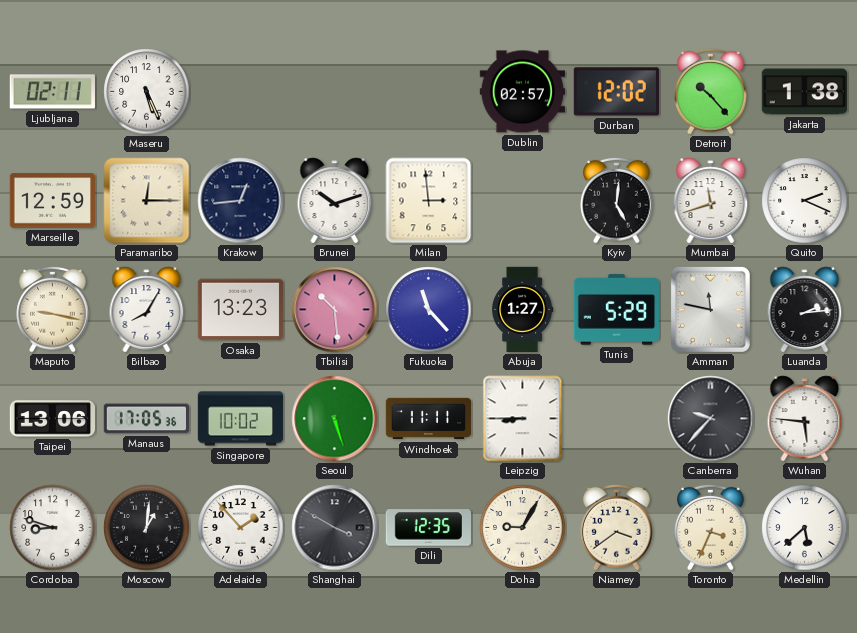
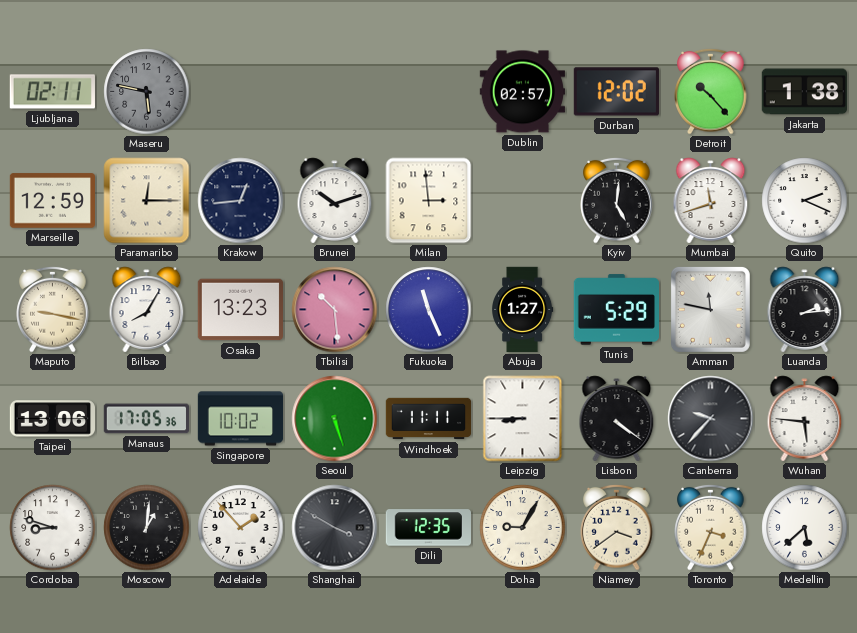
Maseru: 5:26 -> 5:47 (147, 92)
Maseru dial: white -> grey (147, 92)
Fukuoka: 11:23 -> 11:26 (429, 310)
Lisbon: none -> 4:21 (617, 419)
